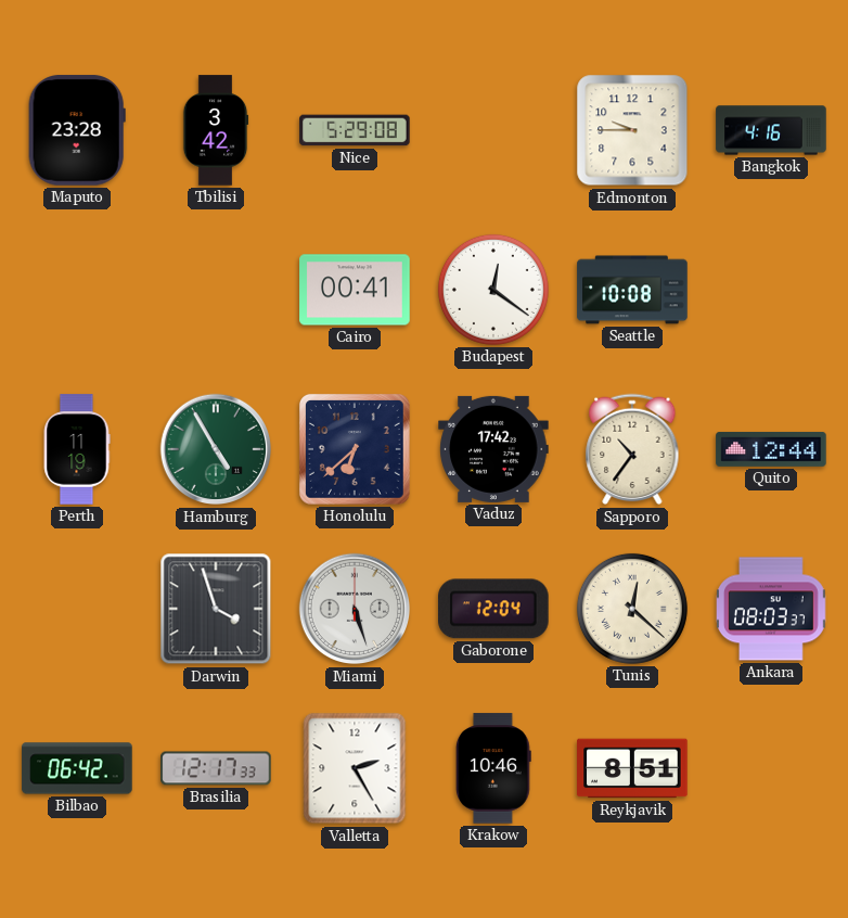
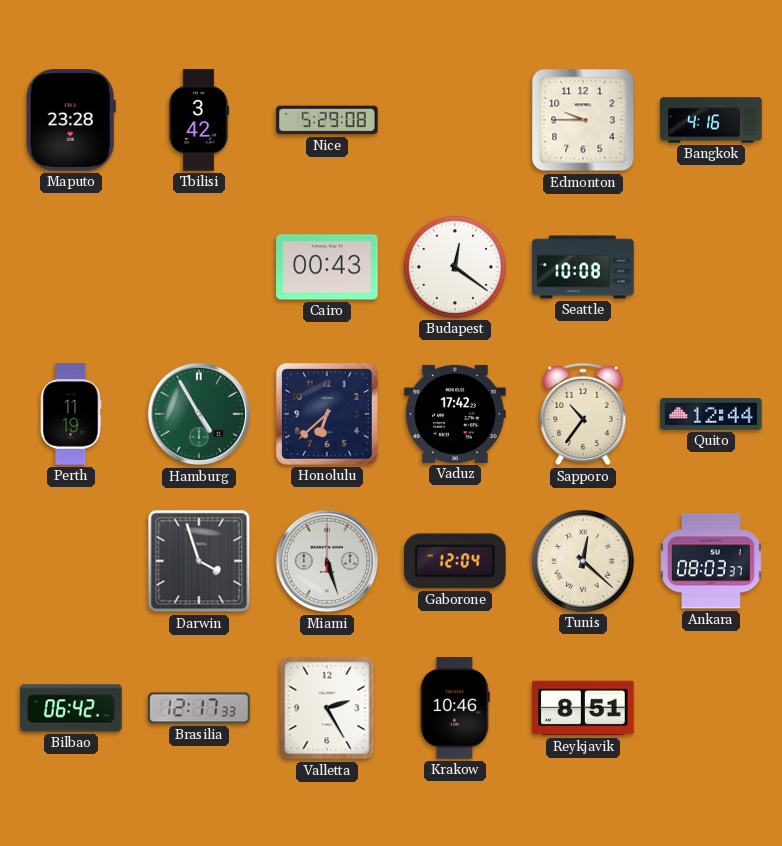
Cairo: 00:41 -> 00:43 (327, 267)
